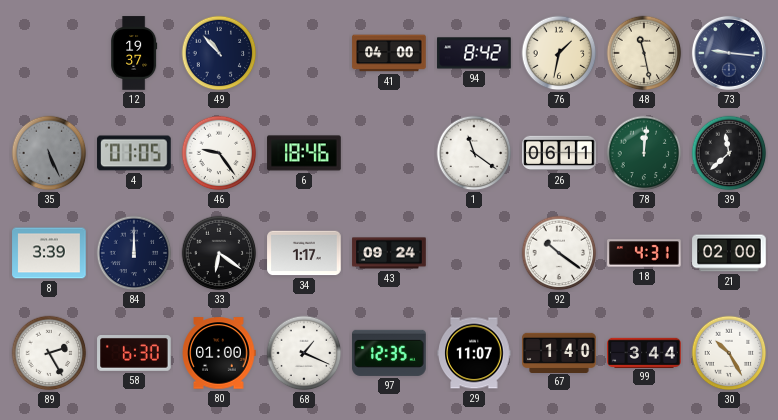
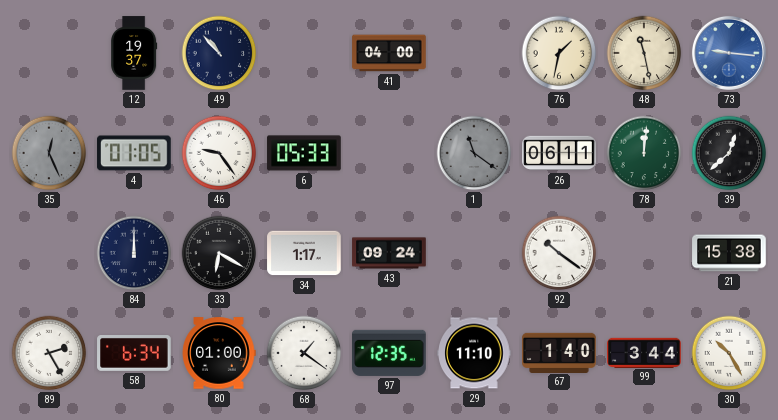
94: 8:42 -> none (474, 53)
73 dial: navy -> blue (729, 53)
35: 5:26 -> 12:26 (49, 153)
6: 18:46 -> 05:33 (304, 153)
1 dial: white -> grey (474, 153)
39: 11:38 -> 12:38 (729, 153)
8: 3:39 -> none (49, 253)
33: 6:21 -> 6:20 (219, 253)
18: 4:31 -> none (644, 253)
21: 02:00 -> 15:38 (729, 253)
58: 6:30 -> 6:34 (134, 354)
68: 1:19 -> 1:21 (304, 353)
29: 11:07 -> 11:10 (474, 353)
